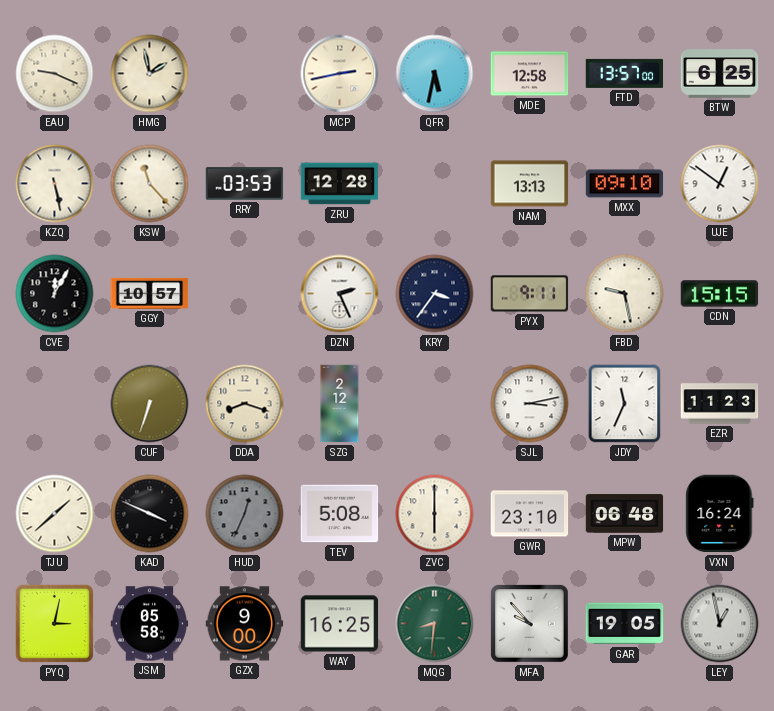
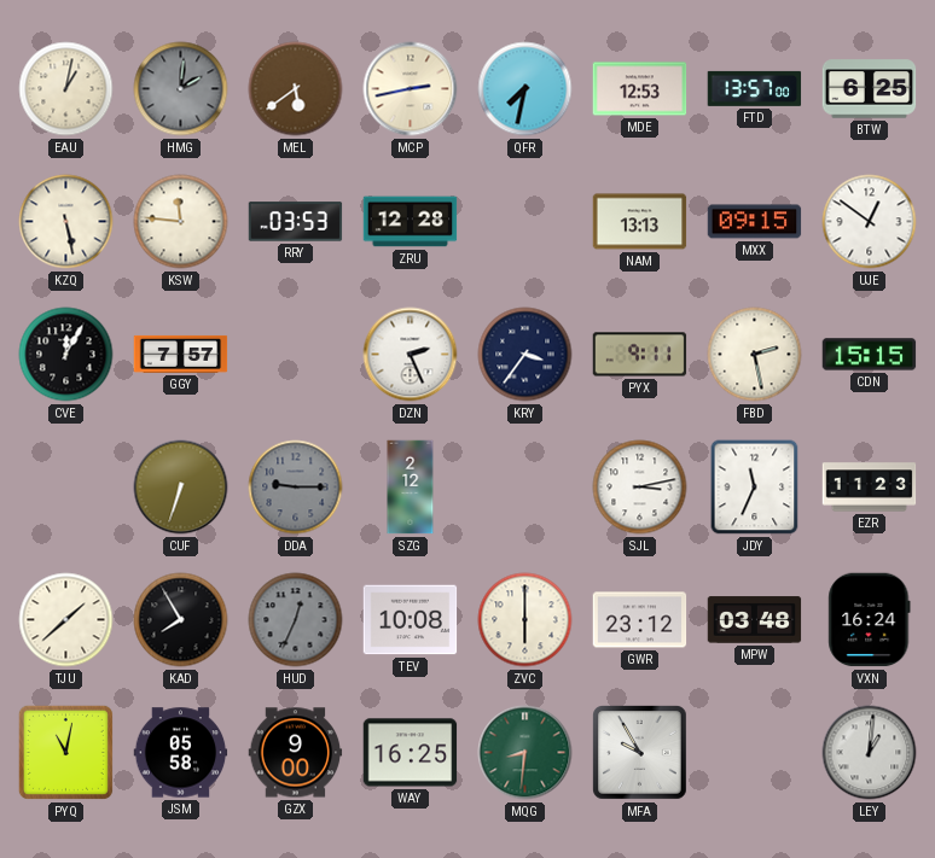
EAU: 9:19 -> 1:02 (66, 89)
HMG: 1:58 -> 2:01 (181, 89)
HMG dial: cream -> grey (181, 89)
MEL: none -> 5:39 (296, 89)
QFR: 5:32 -> 7:32 (525, 89)
MDE: 12:58 -> 12:53 (640, 89)
KSW: 11:23 -> 11:46 (181, 222)
MXX: 09:10 -> 09:15 (755, 222)
GGY: 10:57 -> 7:57 (181, 354)
FBD: 9:28 -> 2:28 (755, 355)
DDA: 8:18 -> 9:15 (296, 488)
DDA dial: cream -> grey (296, 488)
KAD: 3:49 -> 7:55 (181, 620)
TEV: 5:08 -> 10:08 (411, 620)
GWR: 23:10 -> 23:12 (640, 620)
MPW: 06:48 -> 03:48 (755, 620)
PYQ: 3:02 -> 11:02 (65, 752)
MFA: 9:53 -> 9:55 (640, 753)
GAR: 19:05 -> none (625, 624)
LEY: 12:58 -> 1:01 (870, 753)
